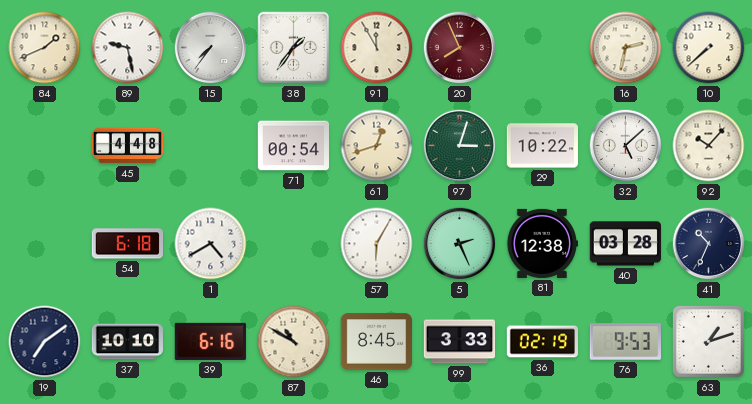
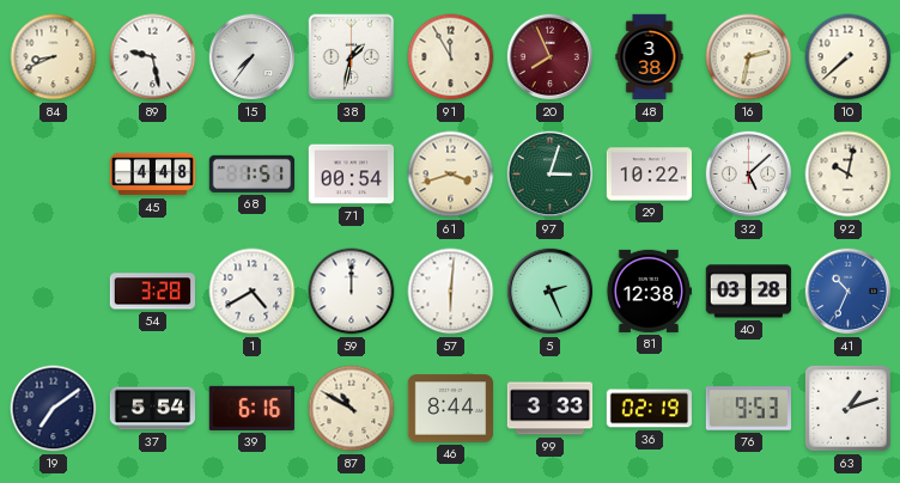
84: 1:41 -> 8:41 (54, 57)
38: 1:36 -> 1:32 (352, 57)
48: none -> 3:38 (650, 57)
68: none -> 1:51 (251, 173)
61: 12:42 -> 3:42 (451, 175)
92: 10:07 -> 10:02 (849, 175)
54: 6:18 -> 3:28 (152, 292)
59: none -> 12:00 (352, 292)
57: 6:05 -> 6:01 (451, 292)
41 dial: navy -> blue (849, 292)
37: 10:10 -> 5:54 (153, 409)
46: 8:45 -> 8:44 (451, 409)
